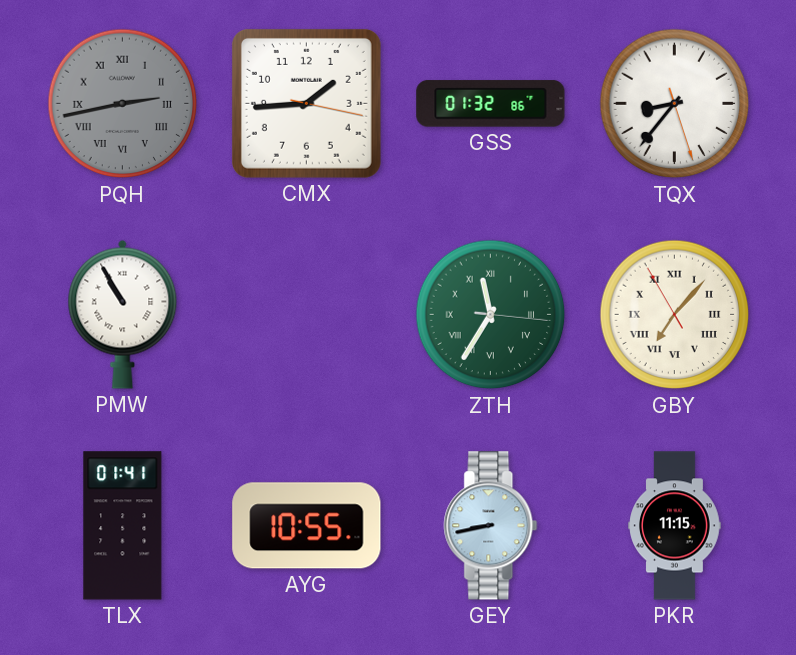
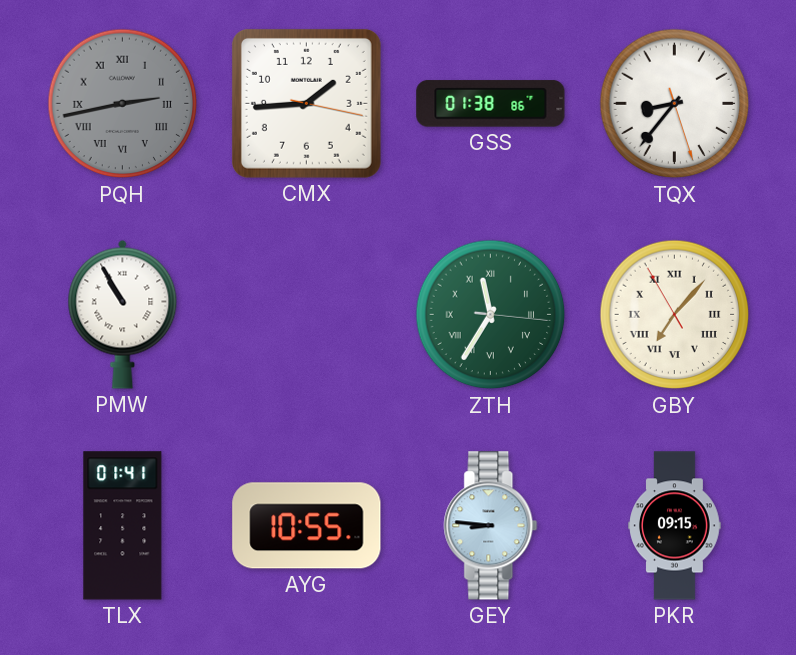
GSS: 01:32 -> 01:38 (491, 104)
GEY: 8:43 -> 8:46 (491, 526)
PKR: 11:15 -> 09:15 (675, 526)
